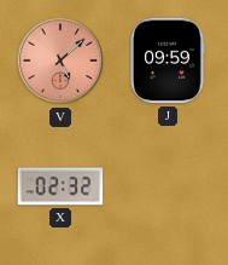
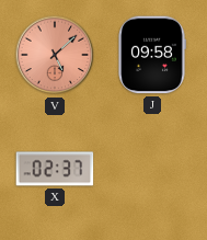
J: 09:59 -> 09:58 (152, 55)
X: 02:32 -> 02:37 (55, 169)
